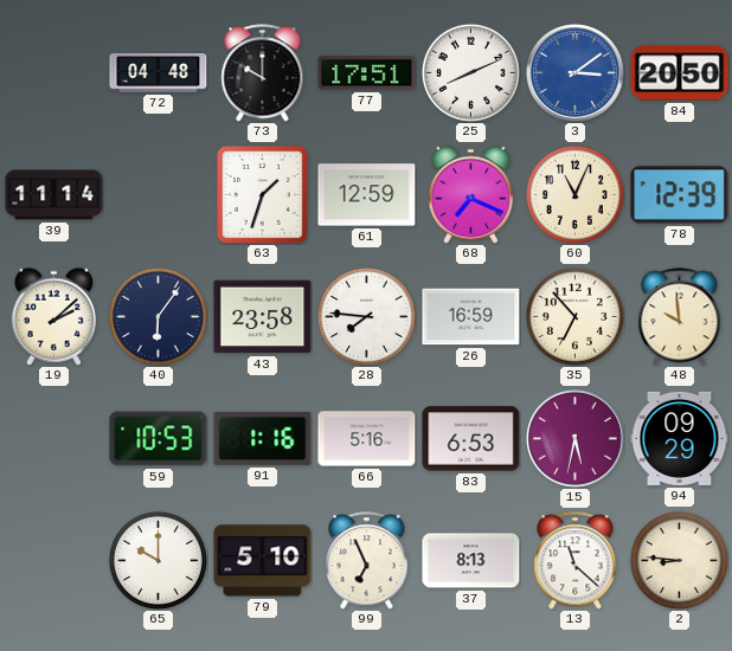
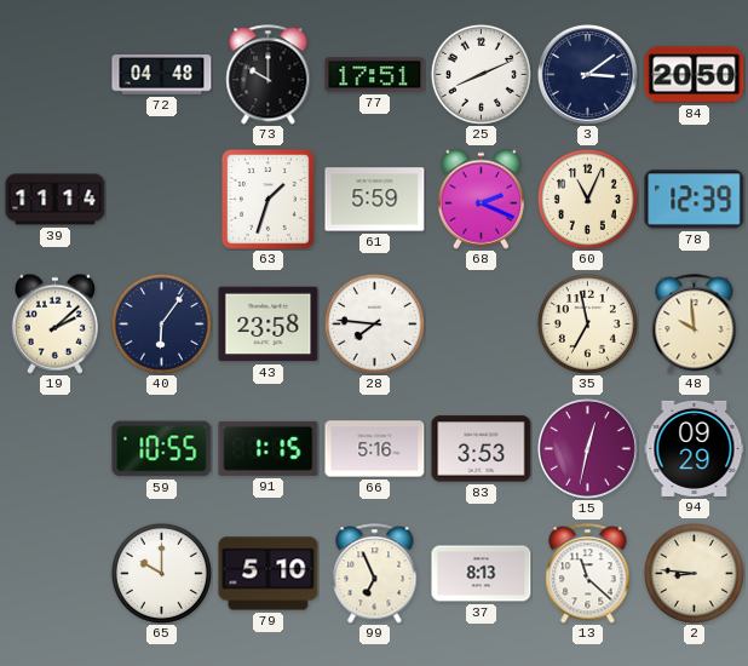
3 dial: blue -> navy (588, 75)
61: 12:59 -> 5:59 (375, 200)
68: 7:19 -> 2:19 (481, 199)
26: 16:59 -> none (471, 317)
35: 6:53 -> 6:58 (587, 323)
59: 10:53 -> 10:55 (162, 449)
91: 1:16 -> 1:15 (269, 448)
83: 6:53 -> 3:53 (482, 449)
15: 5:32 -> 12:32 (588, 449)
